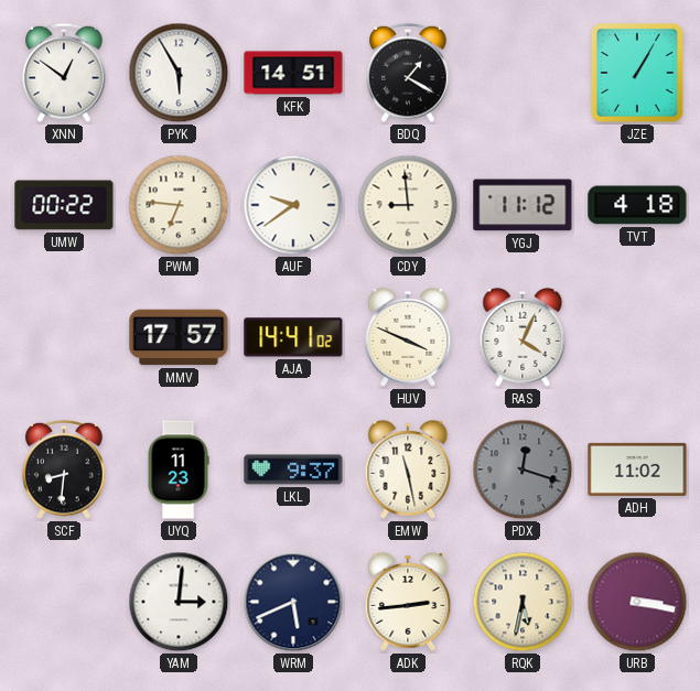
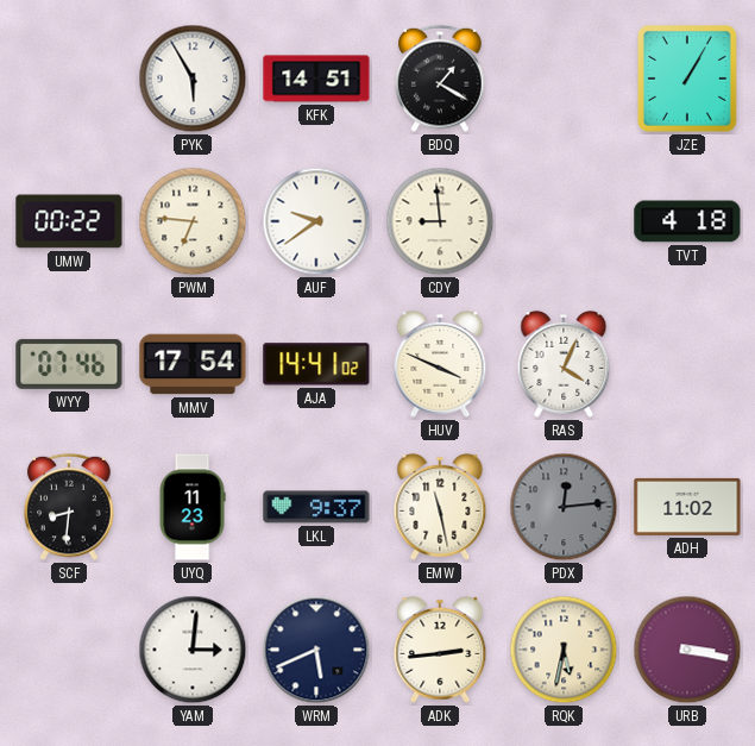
XNN: 12:51 -> none (64, 73)
YGJ: 11:12 -> none (523, 205)
WYY: none -> 07:46 (69, 364)
MMV: 17:57 -> 17:54 (193, 364)
PDX: 12:18 -> 12:14 (564, 507)
